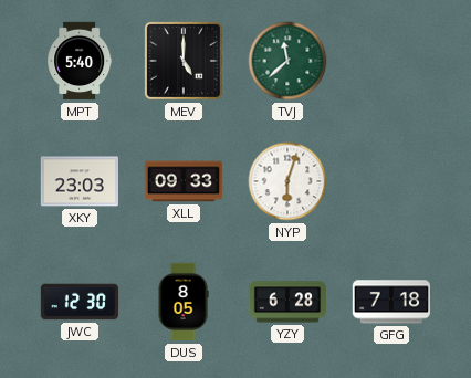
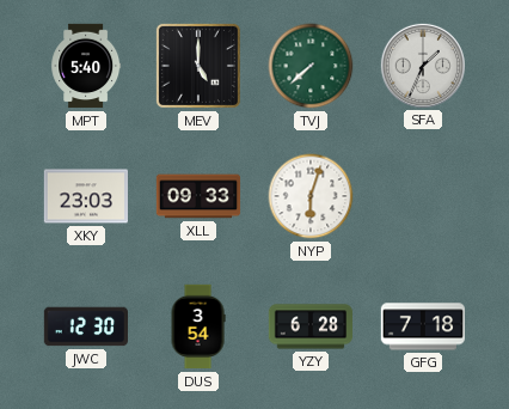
TVJ: 11:38 -> 7:38 (311, 66)
SFA: none -> 1:34 (422, 65)
DUS: 8:05 -> 3:54 (198, 326)
